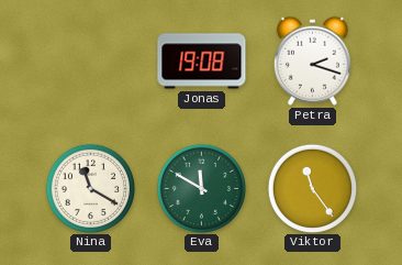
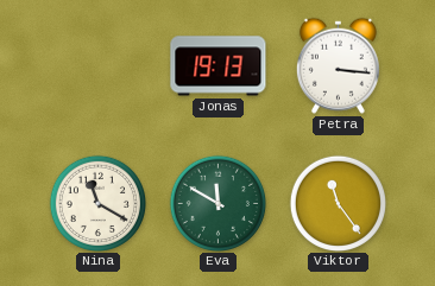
Jonas: 19:08 -> 19:13 (219, 66)
Petra: 2:18 -> 3:16 (338, 65)
